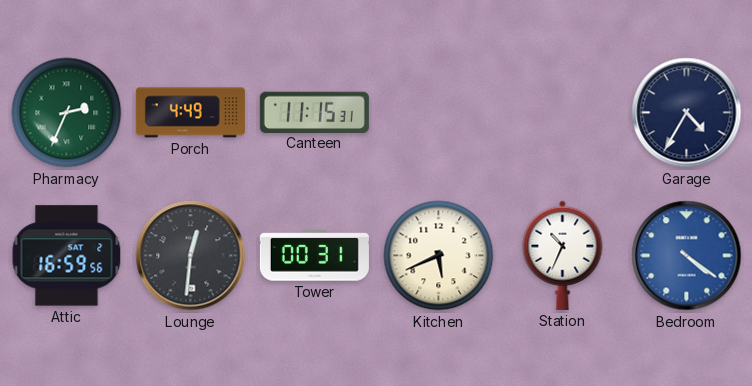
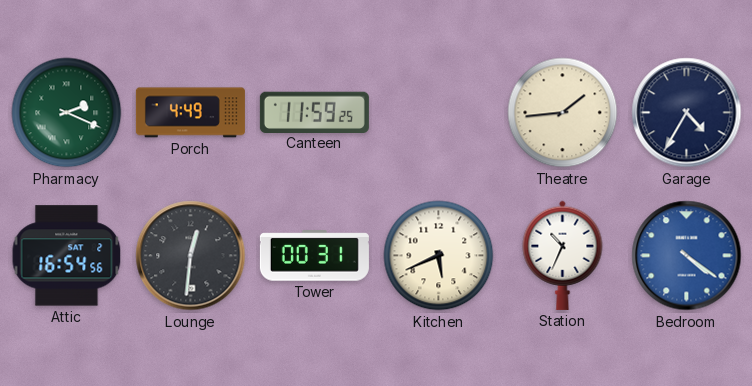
Pharmacy: 2:34 -> 2:19 (67, 113)
Canteen: 11:15 -> 11:59 (314, 112)
Theatre: none -> 1:44 (563, 113)
Attic: 16:59 -> 16:54 (67, 256)
